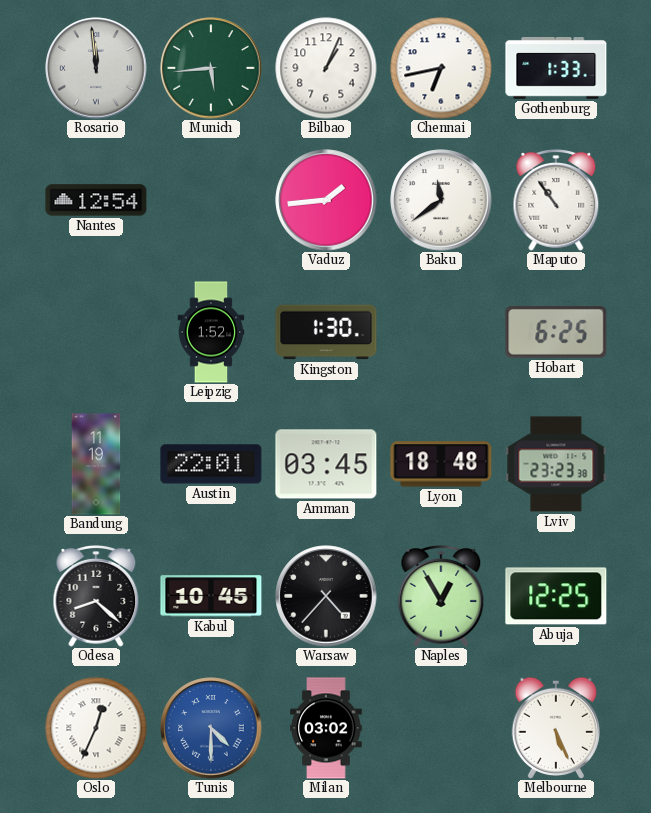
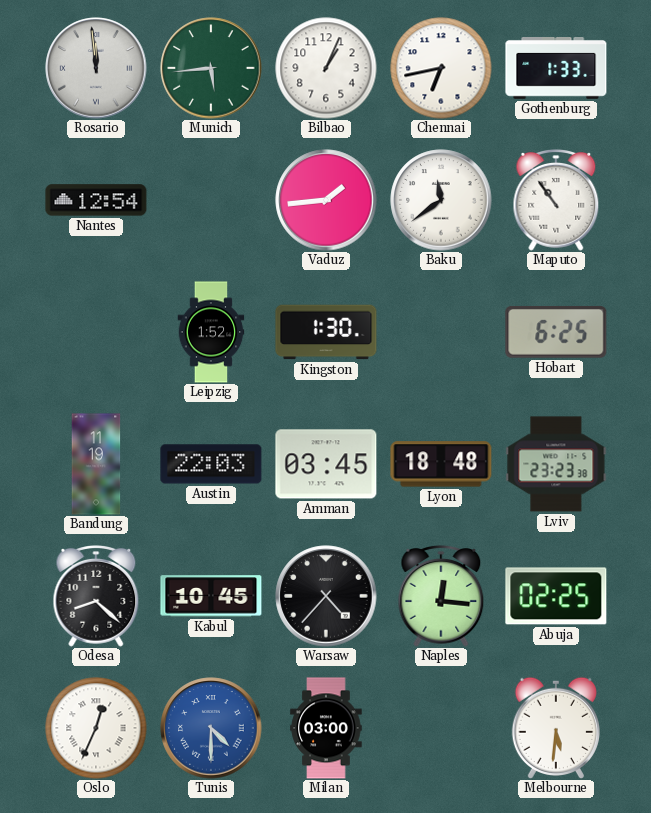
Austin: 22:01 -> 22:03 (211, 464)
Naples: 12:55 -> 12:16 (441, 597)
Abuja: 12:25 -> 02:25 (556, 596)
Milan: 03:02 -> 03:00 (326, 728)
Melbourne: 5:26 -> 5:31 (556, 728)
